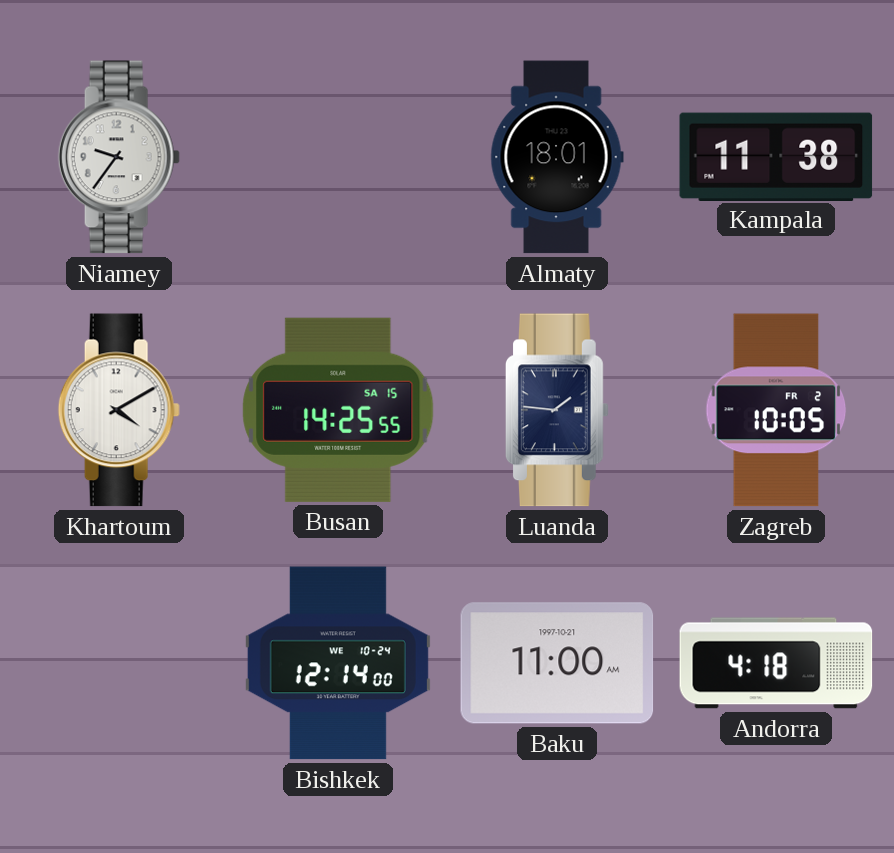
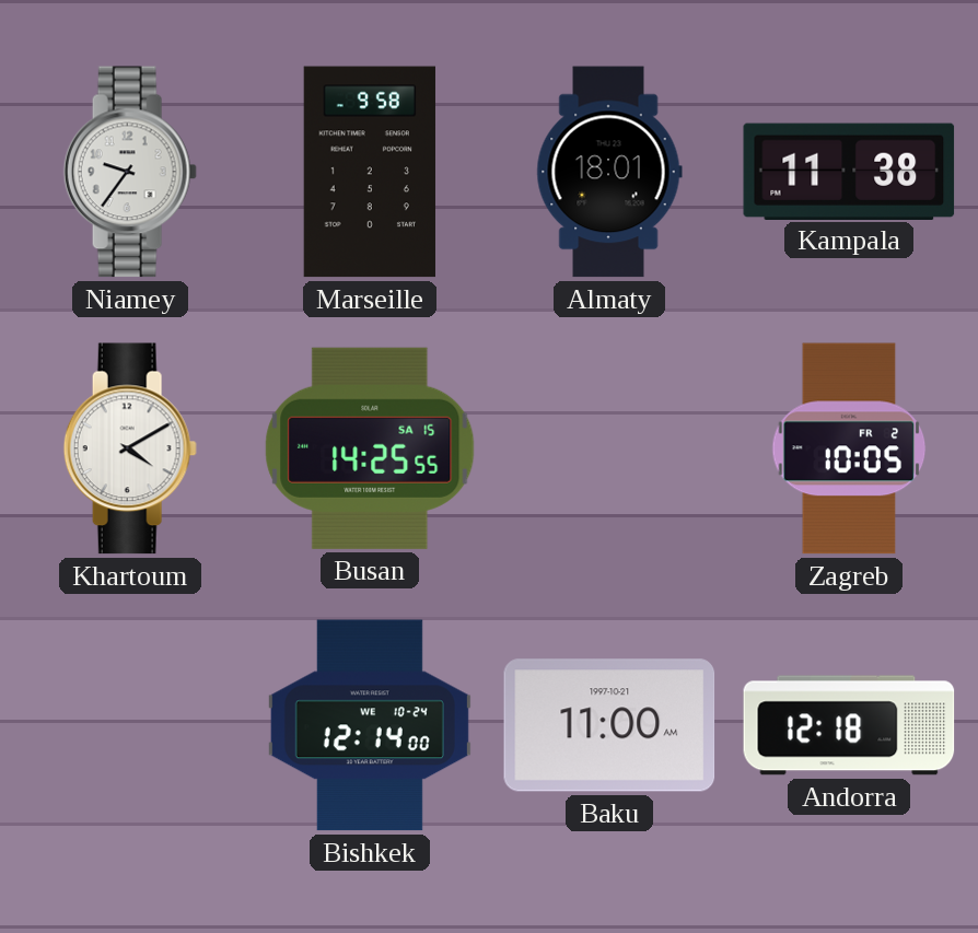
Marseille: none -> 9:58 (370, 172)
Luanda: 1:46 -> none (557, 410)
Andorra: 4:18 -> 12:18 (849, 725)
